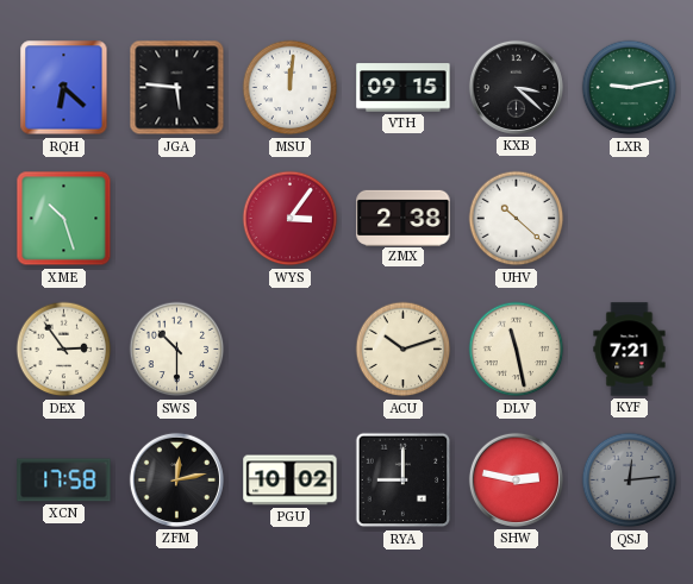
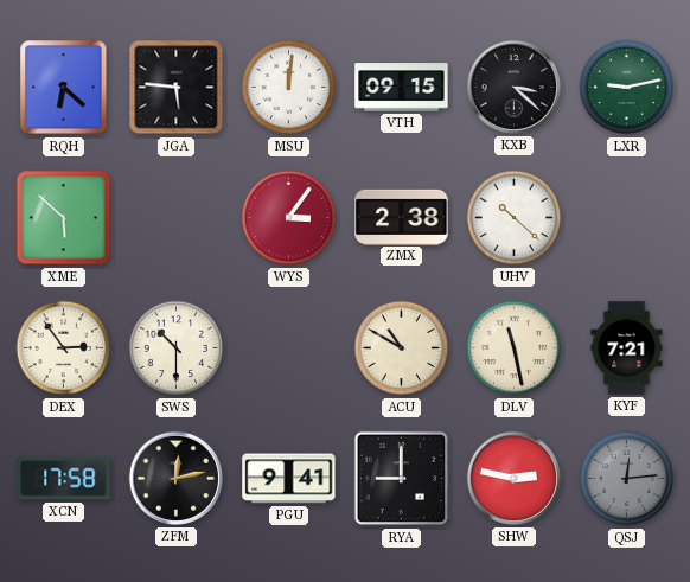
XME: 10:27 -> 5:52 (64, 218)
ACU: 10:12 -> 10:50 (402, 348)
PGU: 10:02 -> 9:41 (289, 479)
